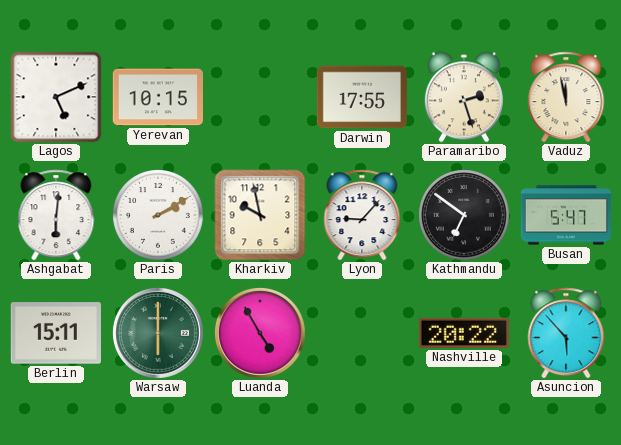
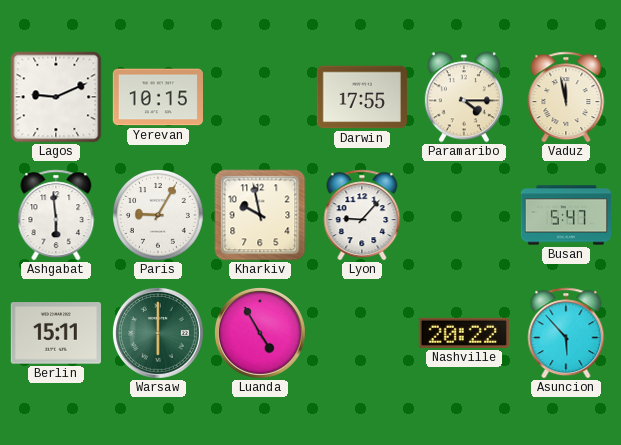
Lagos: 5:11 -> 9:11 (56, 97)
Paramaribo: 2:27 -> 4:15 (464, 97)
Ashgabat: 6:01 -> 5:59 (56, 215)
Paris: 2:10 -> 9:05 (159, 216)
Kathmandu: 6:51 -> none (465, 216)
